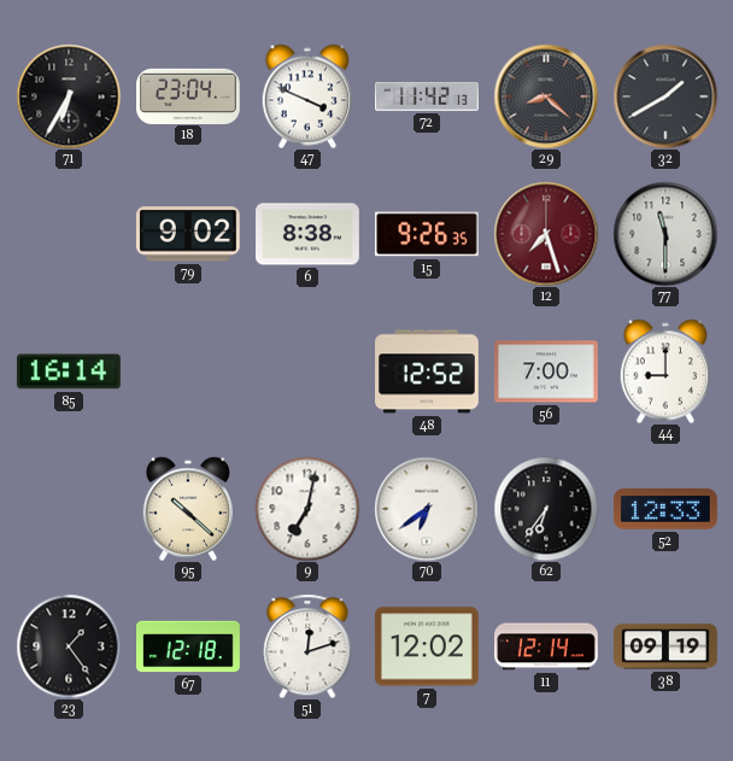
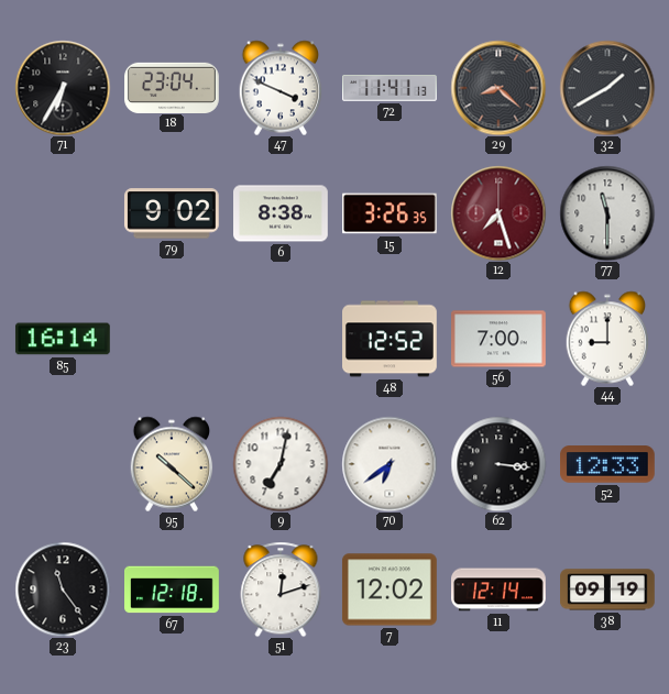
72: 11:42 -> 11:41 (391, 88)
15: 9:26 -> 3:26 (391, 213)
62: 6:36 -> 3:16 (498, 464)
23: 1:24 -> 11:24 (63, 590)
